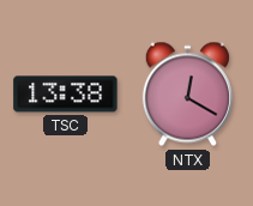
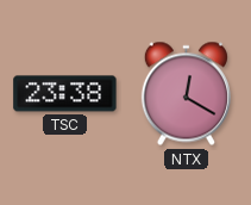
TSC: 13:38 -> 23:38 (65, 94)
